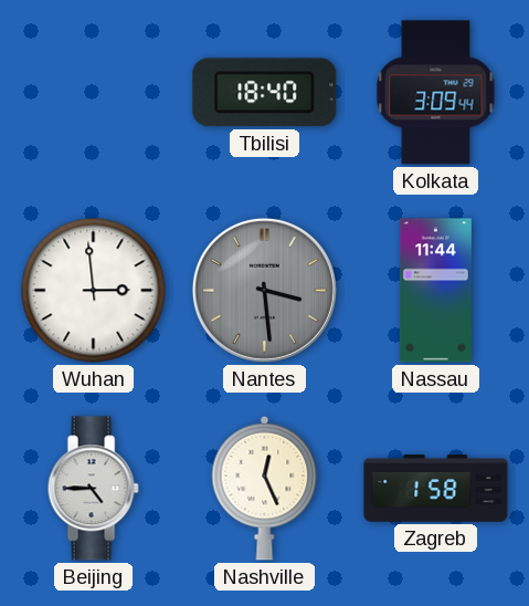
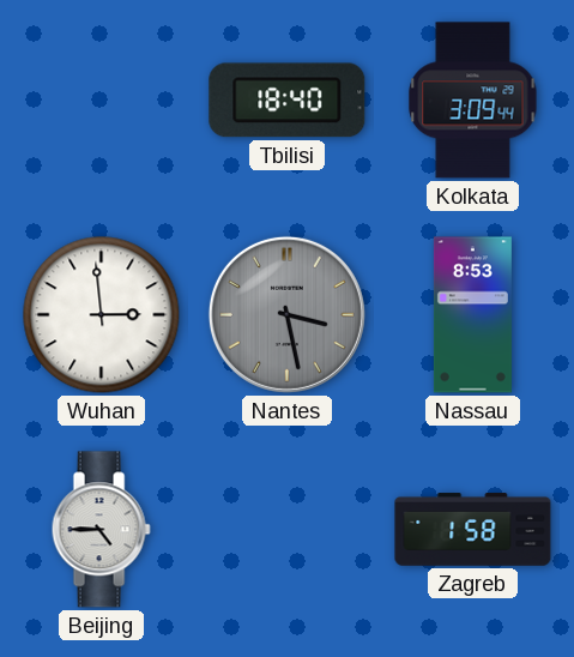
Nantes: 3:29 -> 3:28 (286, 314)
Nassau: 11:44 -> 8:53 (472, 315)
Nashville: 12:26 -> none (265, 488)
